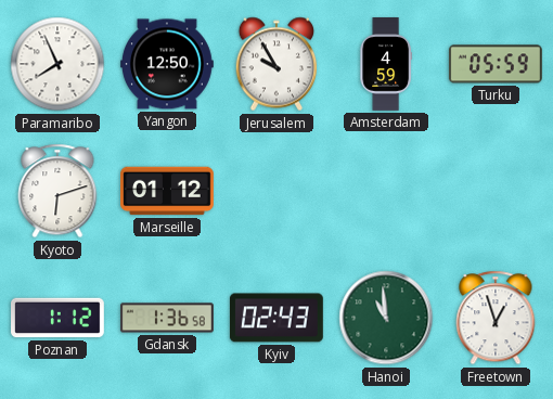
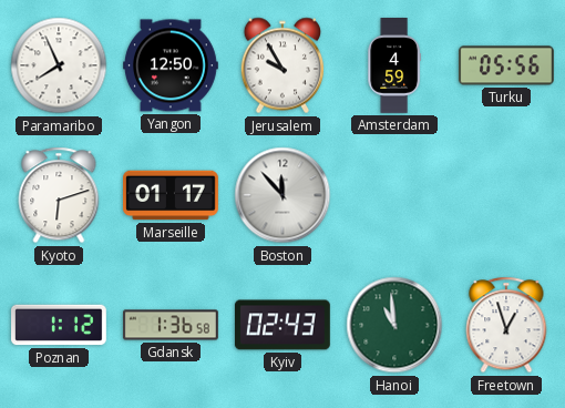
Turku: 05:59 -> 05:56 (506, 65)
Marseille: 01:12 -> 01:17 (172, 195)
Boston: none -> 11:53 (282, 195)
